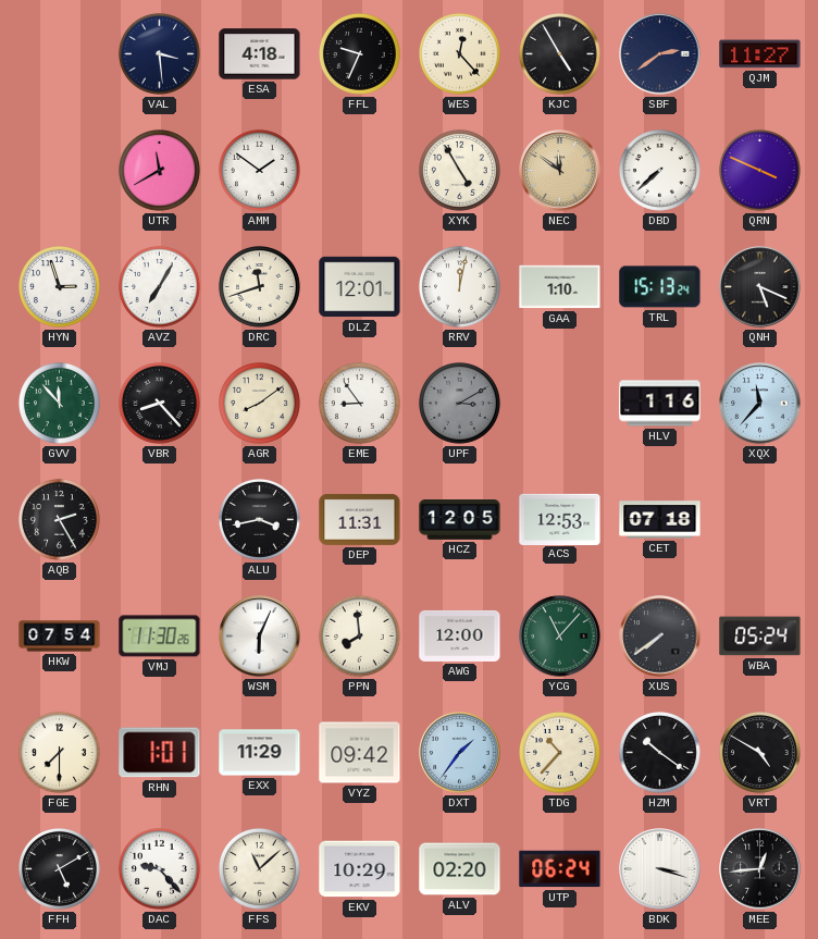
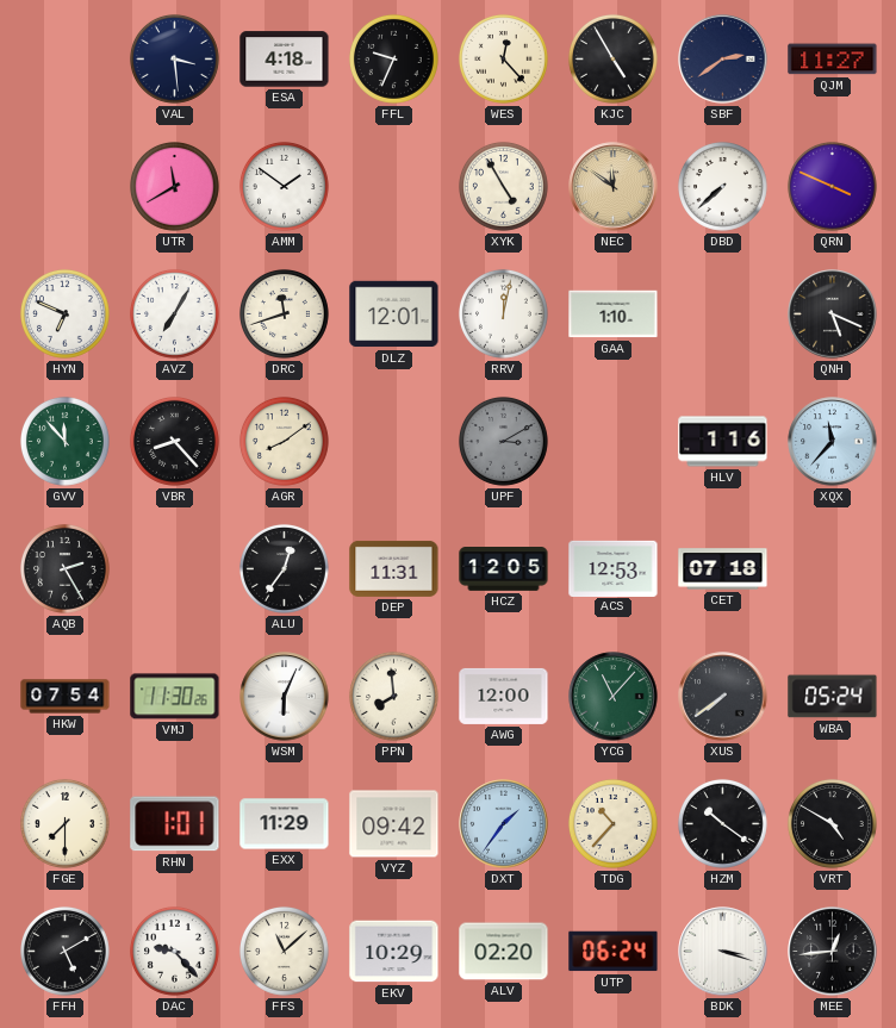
HYN: 2:57 -> 6:49 (64, 313)
TRL: 15:13 -> none (660, 287)
EME: 8:54 -> none (359, 403)
ALU: 3:43 -> 12:36 (284, 568)
